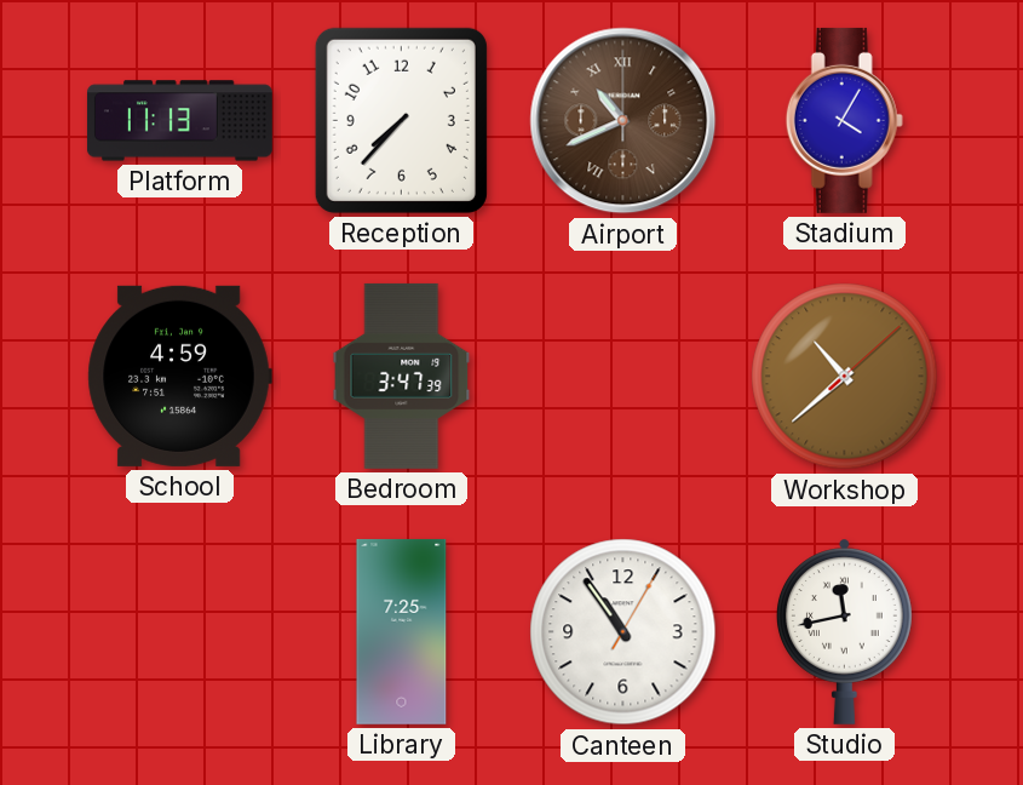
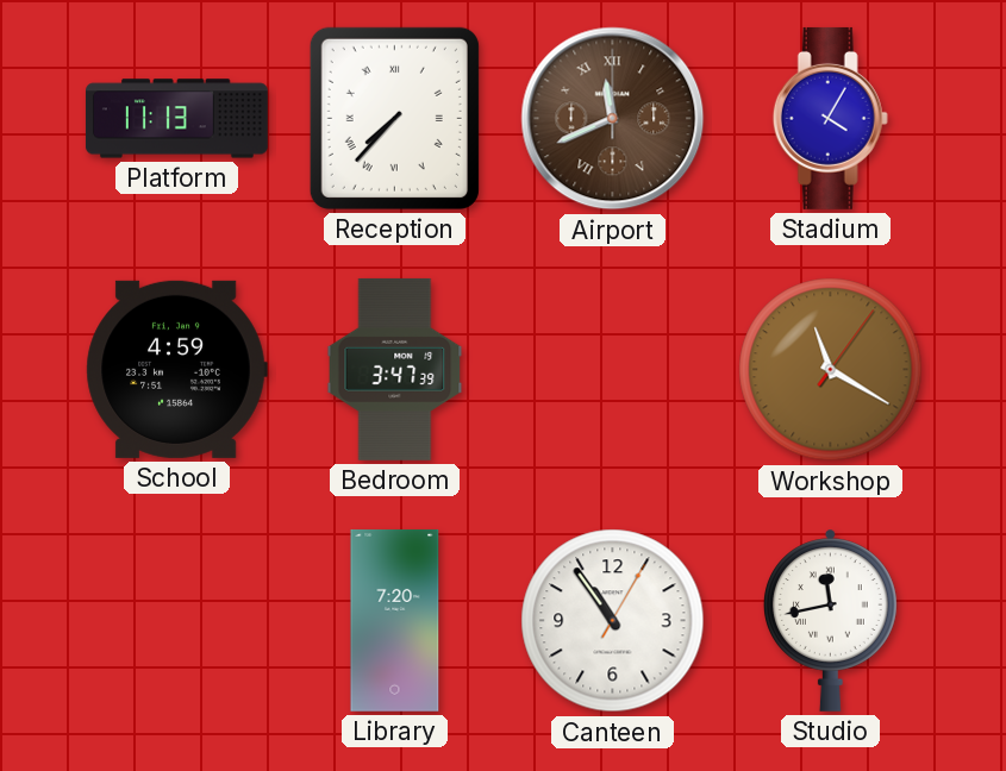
Reception numerals: Arabic -> Roman (394, 118)
Airport: 10:41 -> 11:41 (613, 119)
Workshop: 10:38 -> 11:20 (831, 370)
Library: 7:25 -> 7:20 (395, 620)
